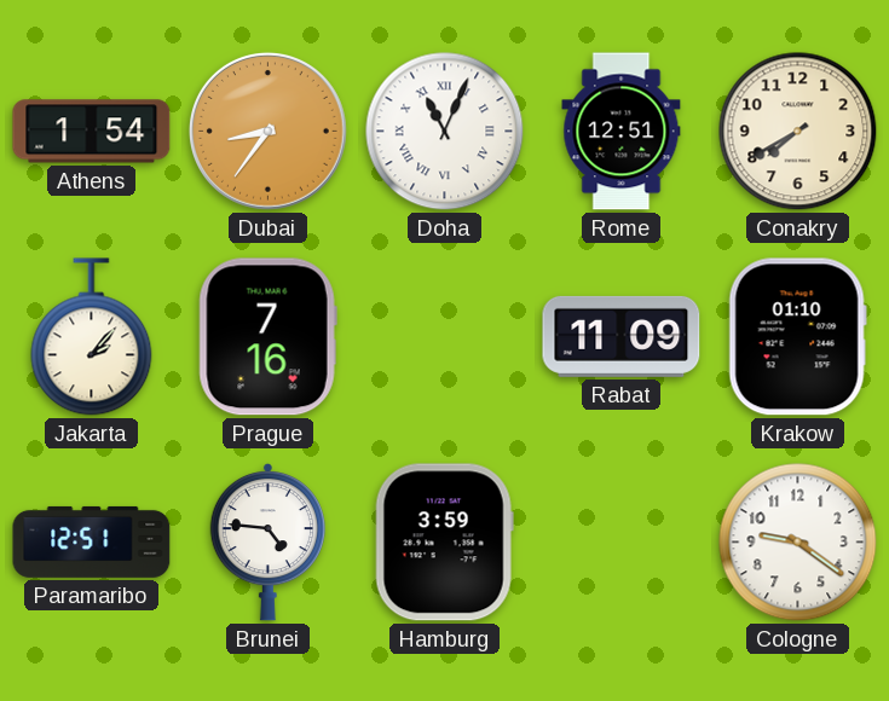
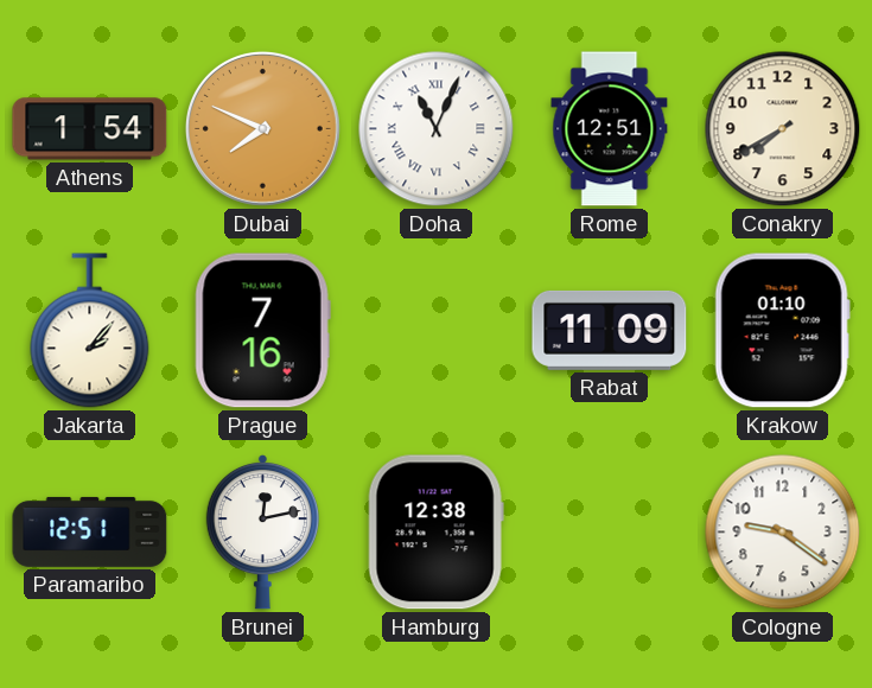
Dubai: 8:36 -> 7:49 (262, 128)
Brunei: 4:46 -> 12:13 (262, 531)
Hamburg: 3:59 -> 12:38 (435, 533)
